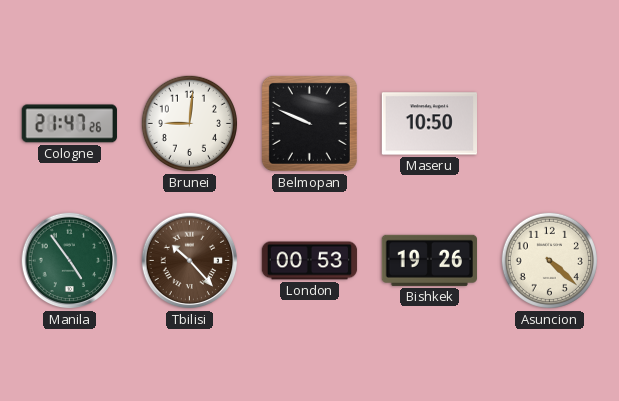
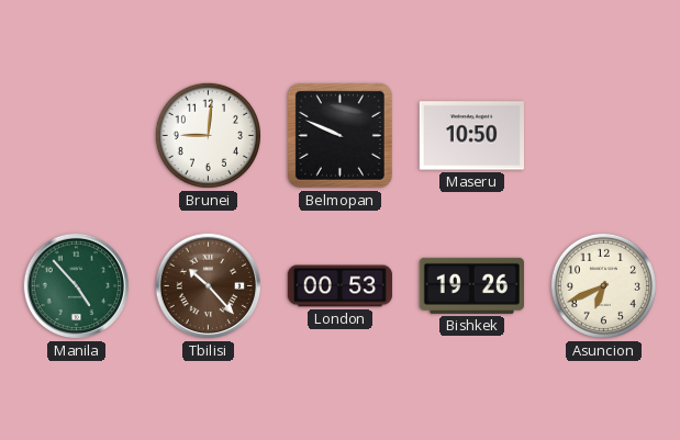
Cologne: 21:47 -> none (69, 124)
Manila: 4:54 -> 4:53 (77, 286)
Asuncion: 4:22 -> 6:41 (603, 285)
